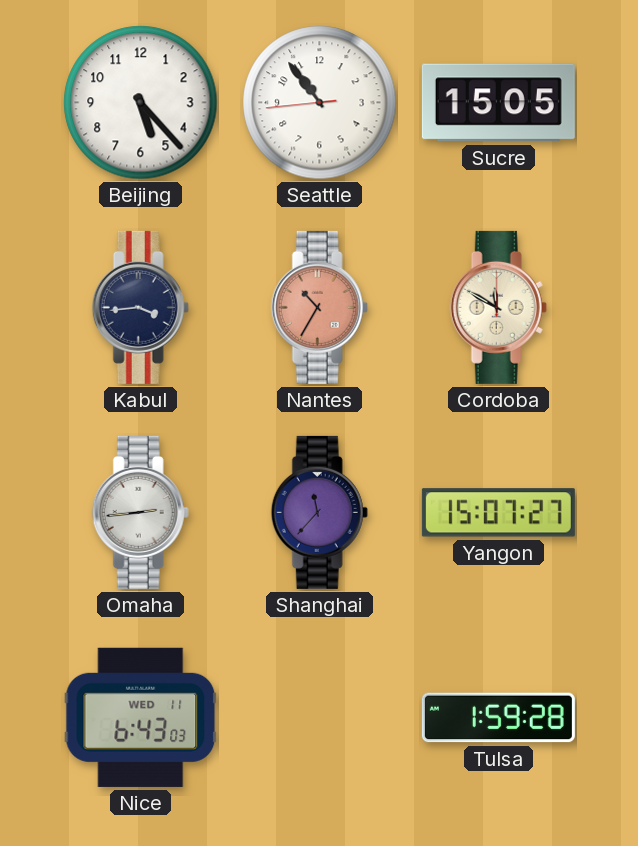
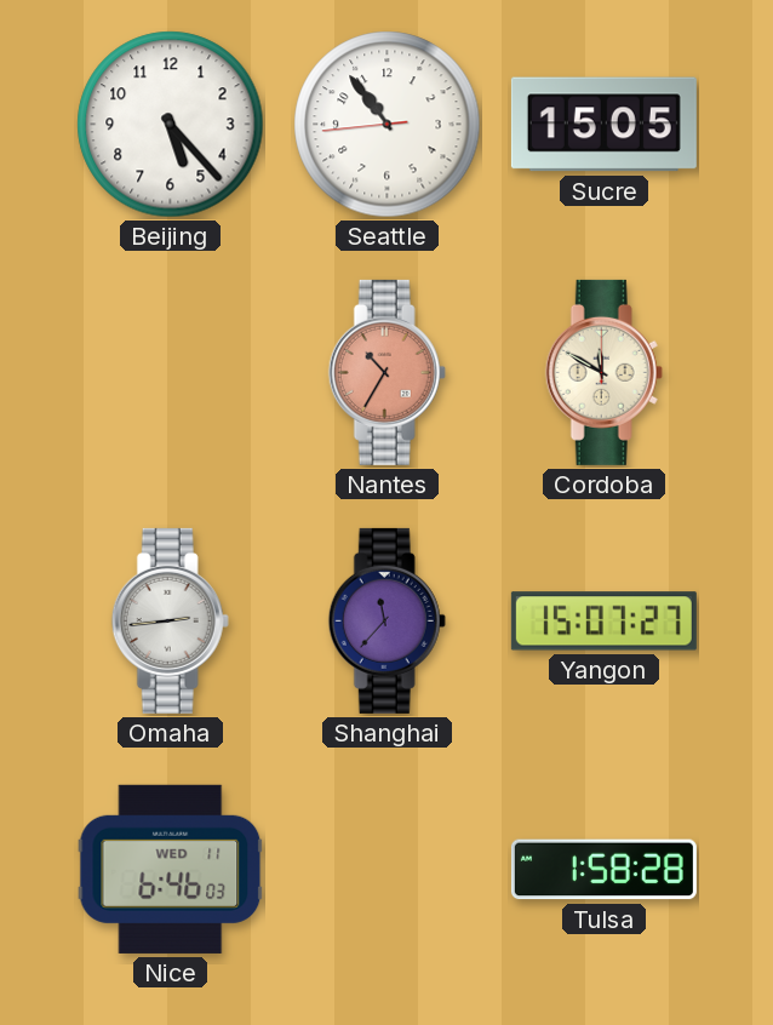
Kabul: 3:44 -> none (140, 307)
Nice: 6:43 -> 6:46 (171, 869)
Tulsa: 1:59 -> 1:58 (603, 870)
